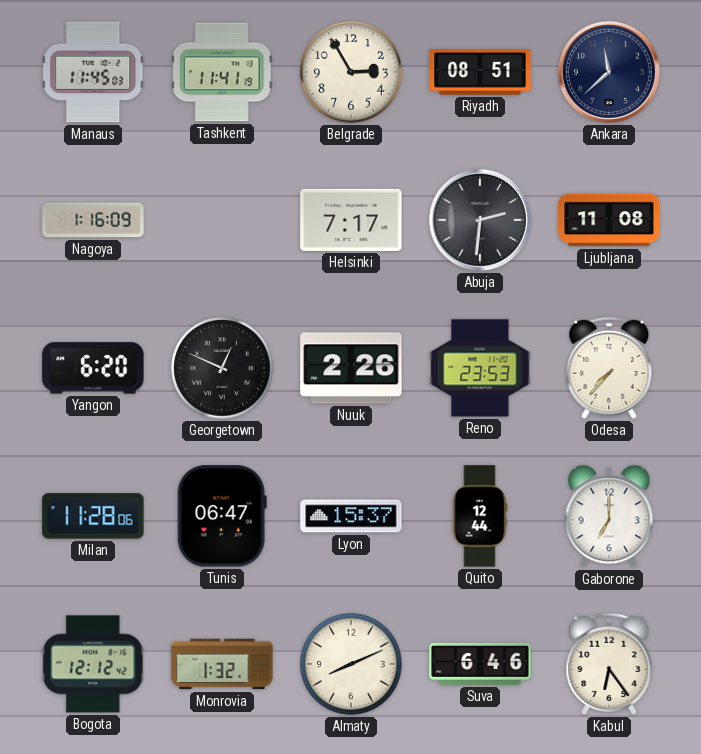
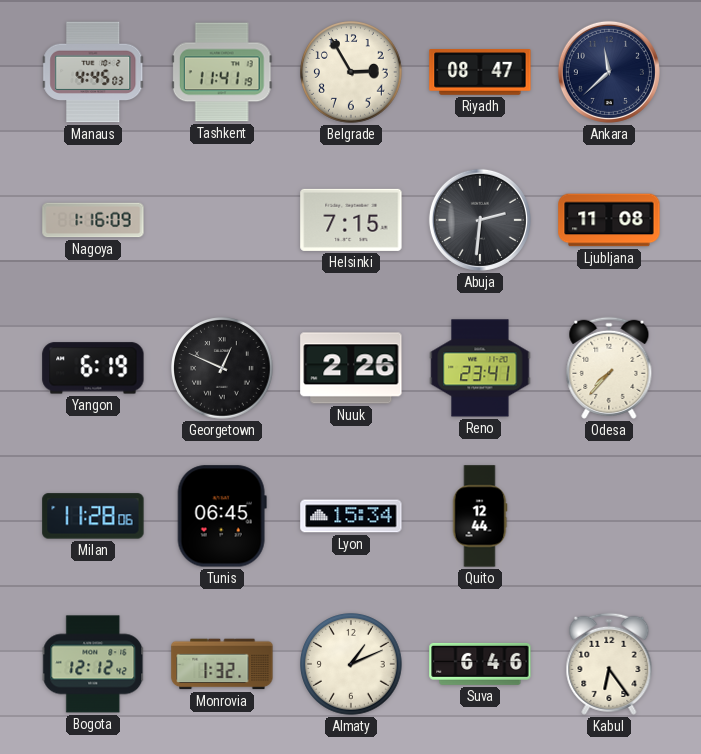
Manaus: 11:45 -> 4:45 (93, 72)
Riyadh: 08:51 -> 08:47 (480, 72)
Helsinki: 7:17 -> 7:15 (351, 220)
Yangon: 6:20 -> 6:19 (93, 368)
Reno: 23:53 -> 23:41 (480, 368)
Tunis: 06:47 -> 06:45 (222, 516)
Lyon: 15:37 -> 15:34 (351, 516)
Gaborone: 7:00 -> none (609, 516)
Almaty: 8:11 -> 1:11 (351, 664)
